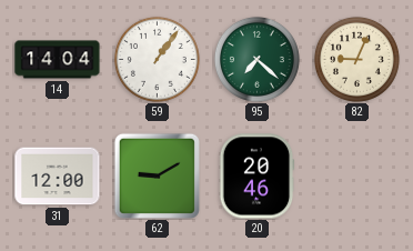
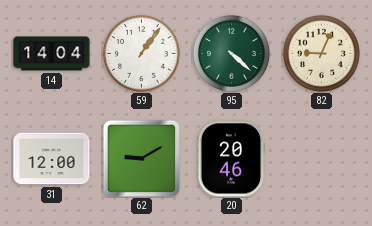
95: 7:22 -> 4:22 (231, 53)
